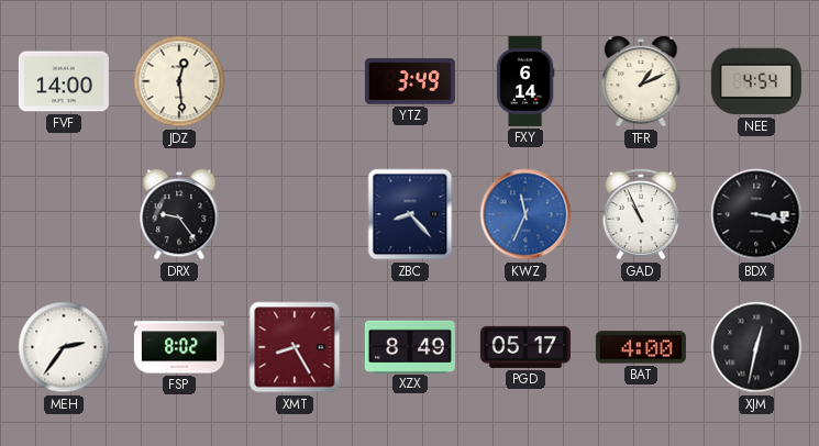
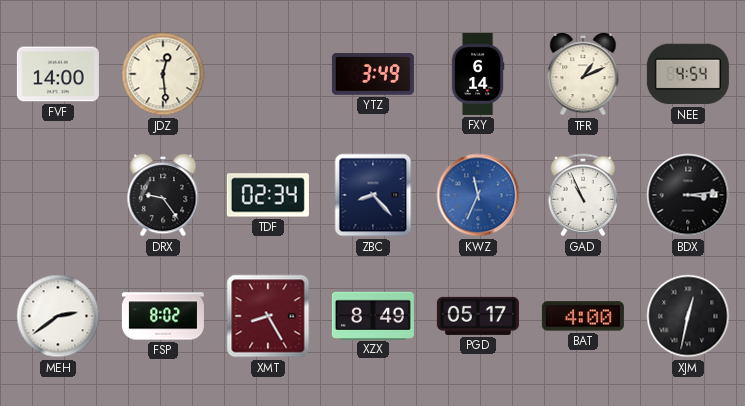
TDF: none -> 02:34 (268, 195)
BDX: 3:17 -> 3:14 (688, 195)
MEH: 2:36 -> 2:39 (58, 316)
